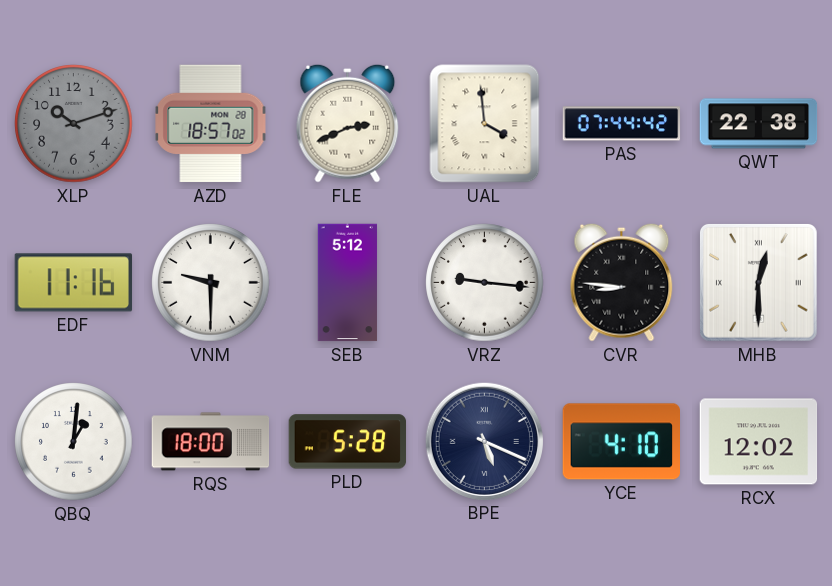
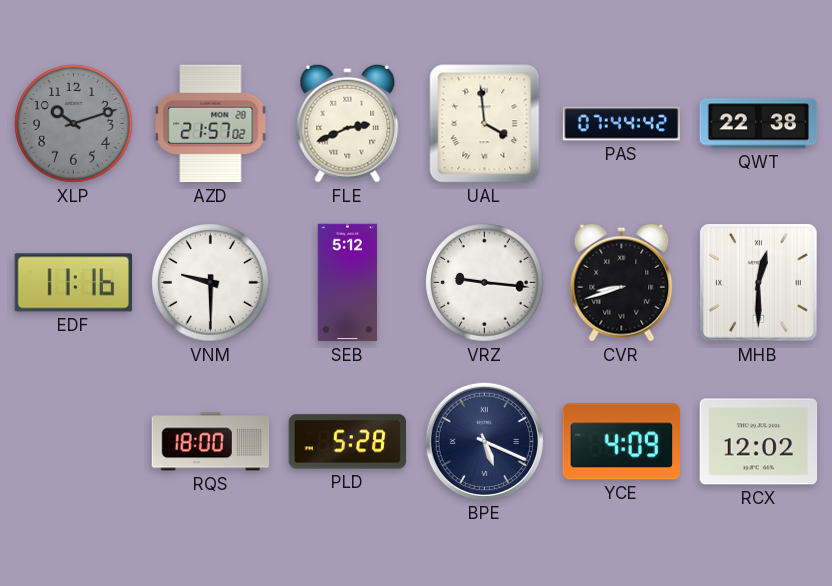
AZD: 18:57 -> 21:57 (211, 124)
CVR: 8:46 -> 8:42 (622, 282)
QBQ: 1:01 -> none (74, 442)
YCE: 4:10 -> 4:09 (621, 442)
